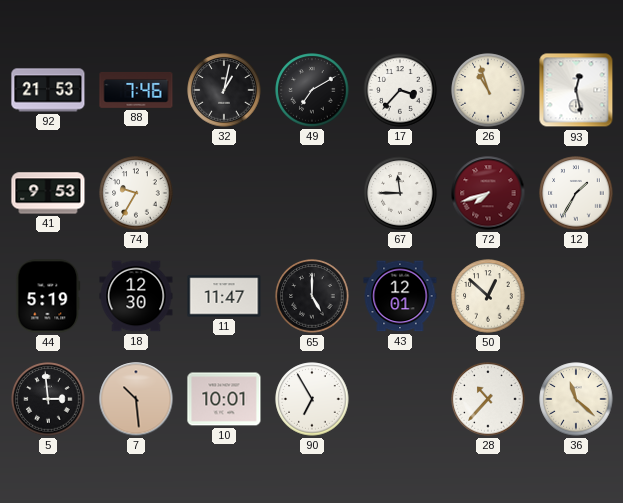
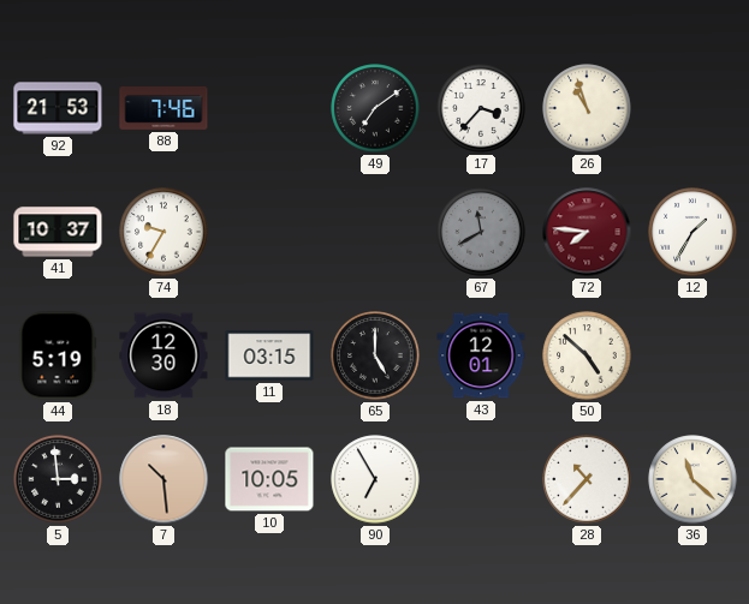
32: 1:02 -> none (224, 90)
49: 7:10 -> 7:09 (375, 108)
93: 12:28 -> none (576, 90)
41: 9:53 -> 10:37 (58, 232)
67: 11:45 -> 11:40 (481, 232)
67 dial: white -> grey (481, 232)
72: 7:42 -> 7:46 (587, 232)
11: 11:47 -> 03:15 (269, 355)
50: 12:52 -> 4:52 (587, 355)
10: 10:01 -> 10:05 (269, 479)
